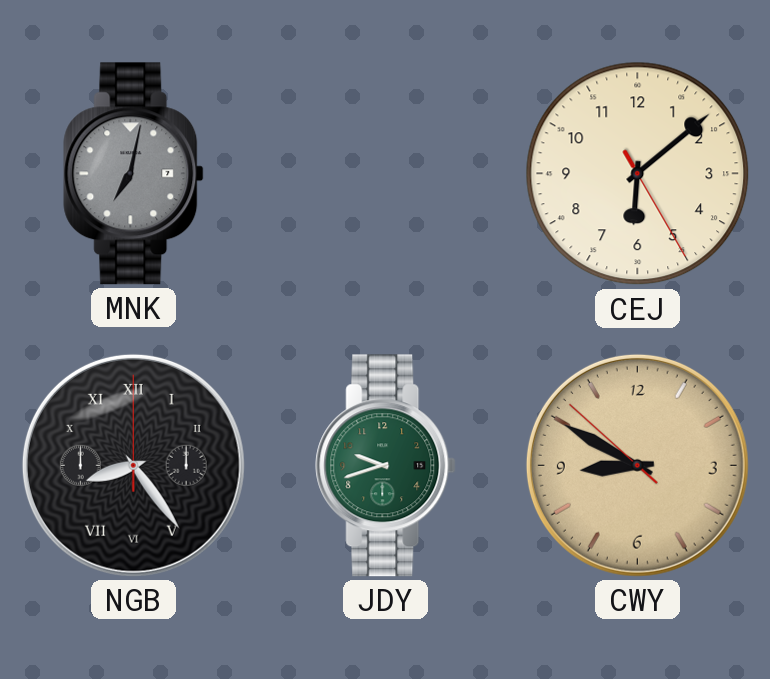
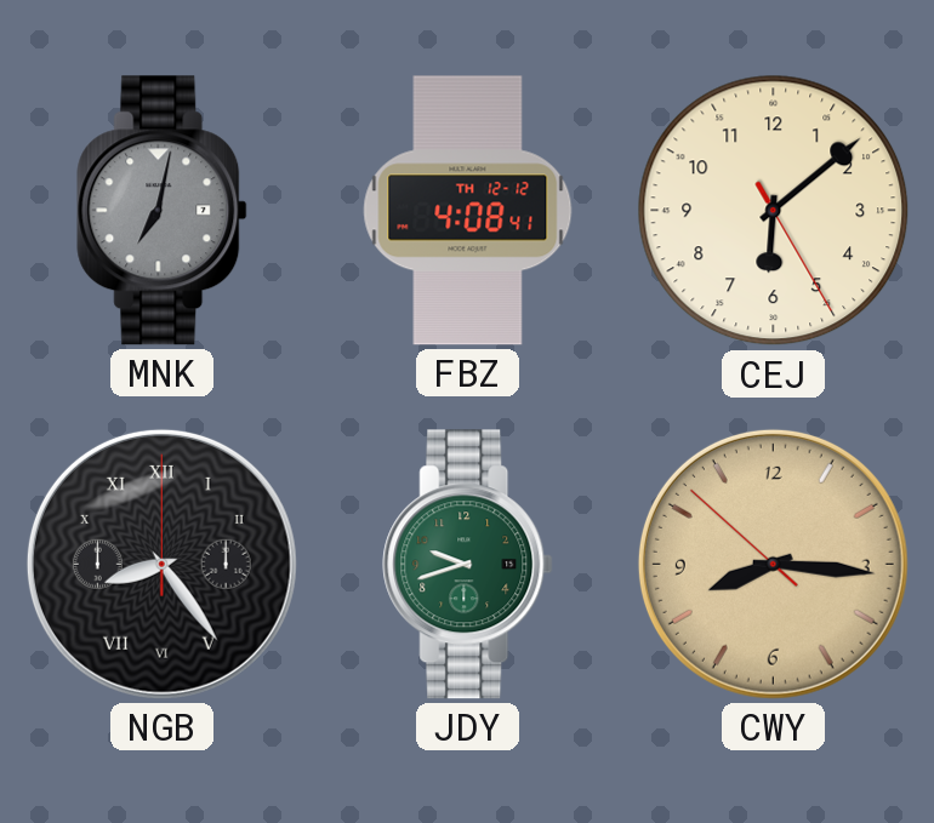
FBZ: none -> 4:08 (468, 211)
CWY: 8:49 -> 8:15 (773, 564)
